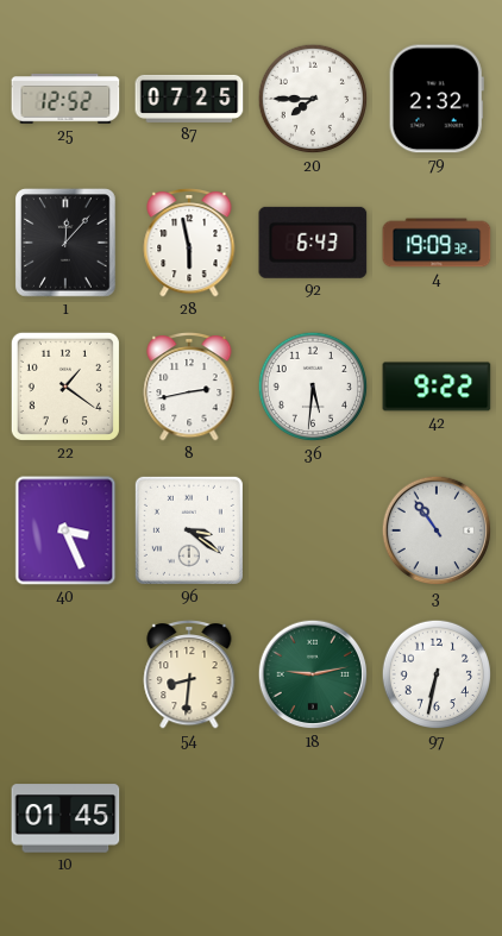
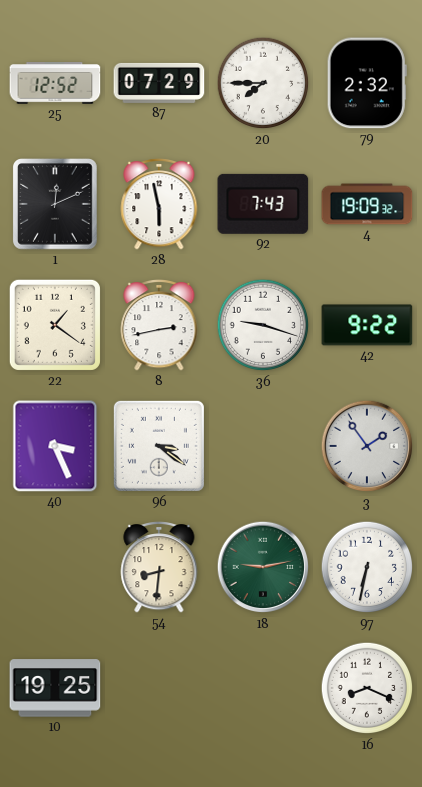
87: 07:25 -> 07:29 (159, 83)
1: 12:07 -> 12:11 (56, 205)
92: 6:43 -> 7:43 (263, 204)
36: 5:31 -> 9:18 (263, 325)
3: 10:54 -> 1:54 (367, 446)
10: 01:45 -> 19:25 (55, 688)
16: none -> 8:19 (367, 688)
